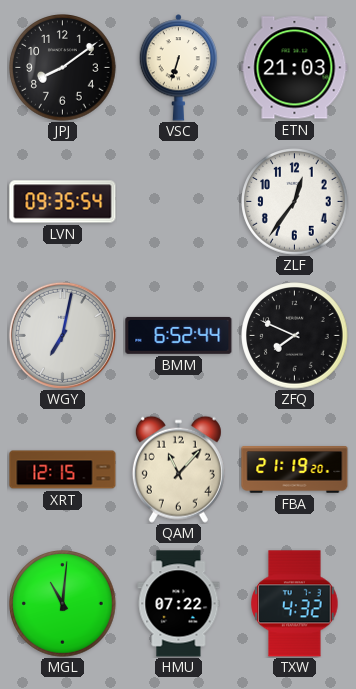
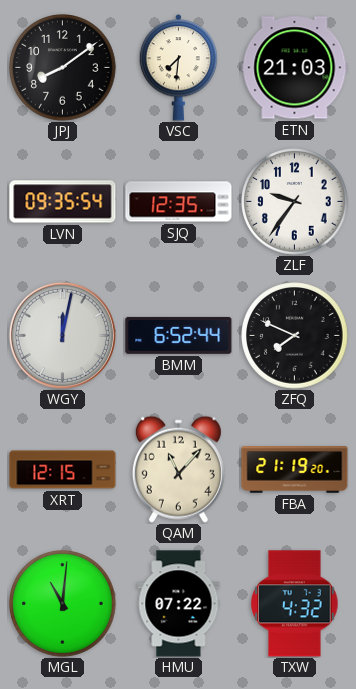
VSC: 6:33 -> 7:31 (179, 68)
SJQ: none -> 12:35 (179, 202)
ZLF: 12:36 -> 9:36 (295, 202)
WGY: 7:02 -> 12:02 (62, 335)
